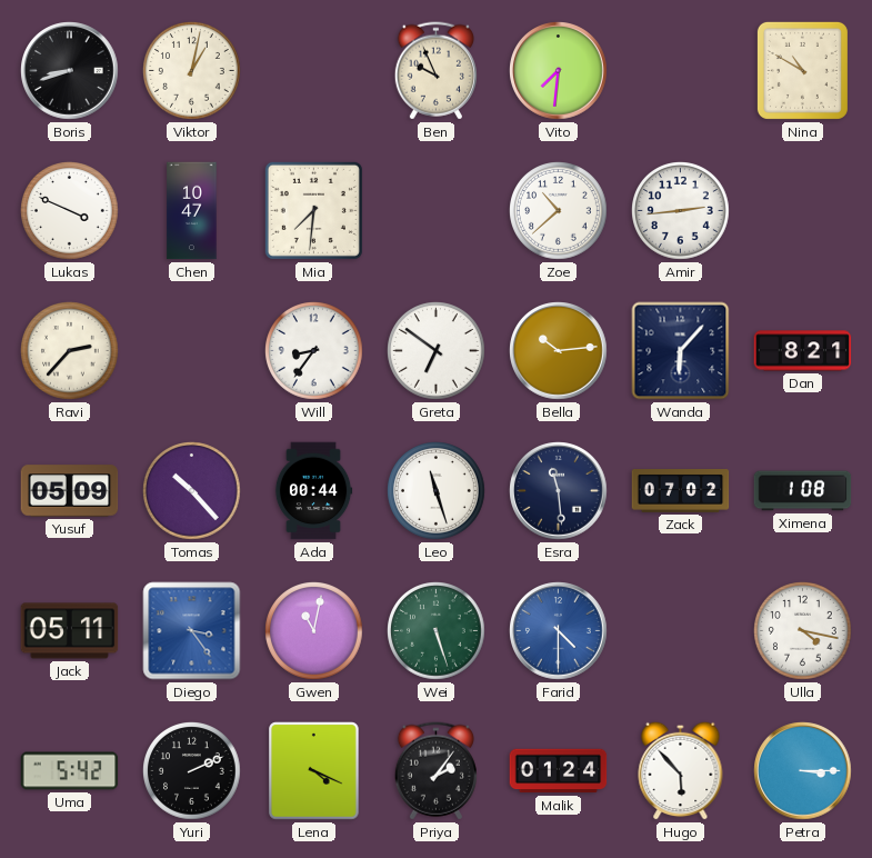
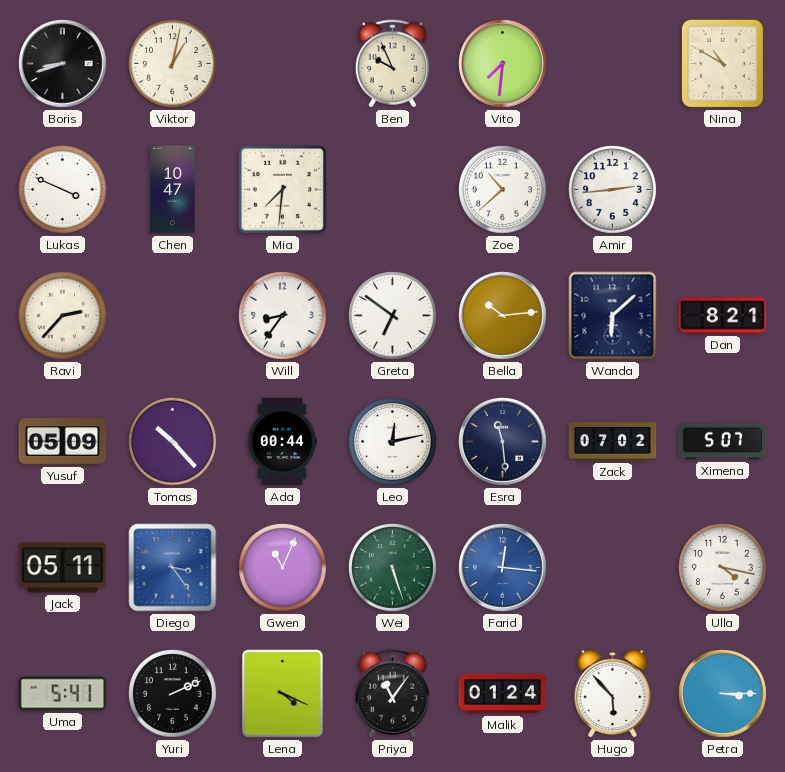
Wanda: 6:07 -> 6:08 (613, 316)
Leo: 11:27 -> 12:13 (393, 442)
Ximena: 1:08 -> 5:07 (723, 442)
Gwen: 11:02 -> 11:04 (283, 568)
Farid: 4:30 -> 12:16 (503, 568)
Uma: 5:42 -> 5:41 (63, 694)
Priya: 2:06 -> 11:06 (392, 694)
